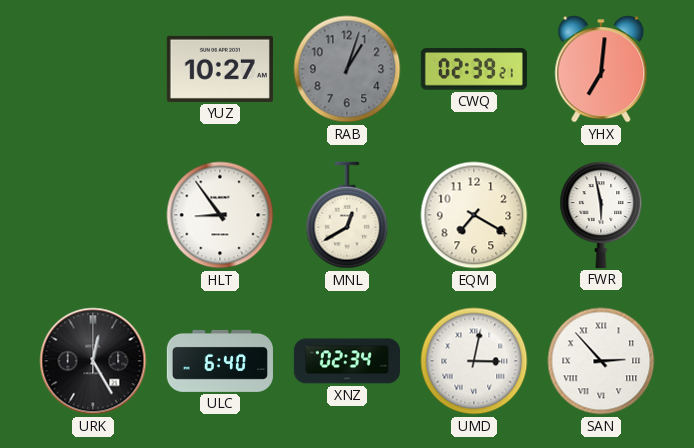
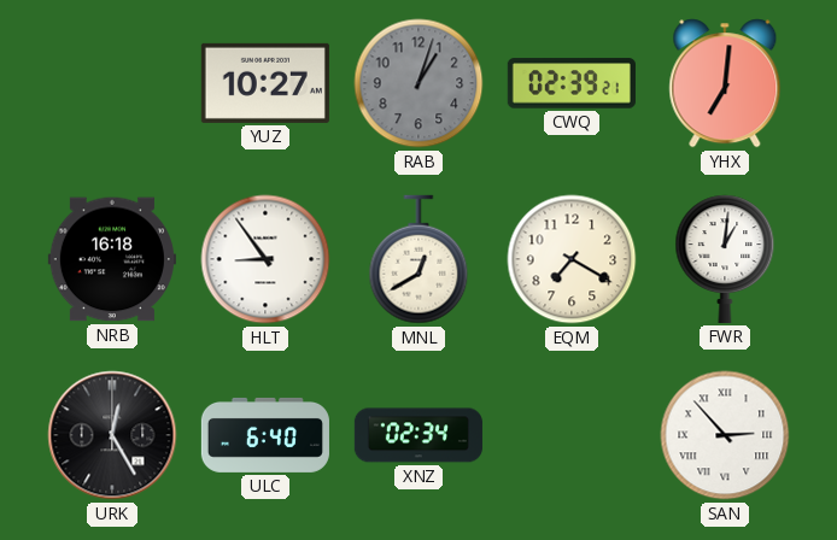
NRB: none -> 16:18 (112, 259)
FWR: 5:58 -> 1:01 (725, 259)
UMD: 3:02 -> none (474, 361)
